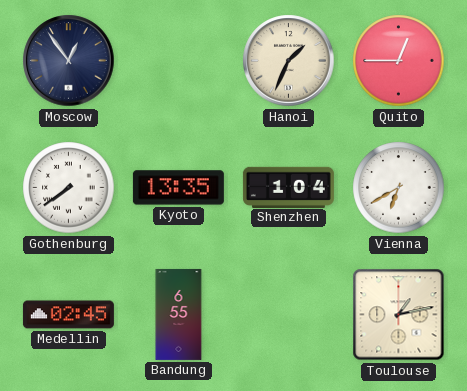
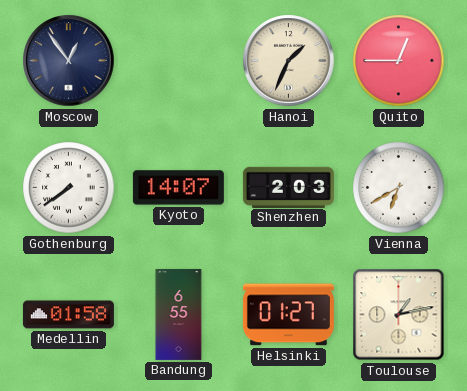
Kyoto: 13:35 -> 14:07 (178, 188)
Shenzhen: 1:04 -> 2:03 (288, 187)
Medellin: 02:45 -> 01:58 (68, 315)
Helsinki: none -> 01:27 (288, 315)
